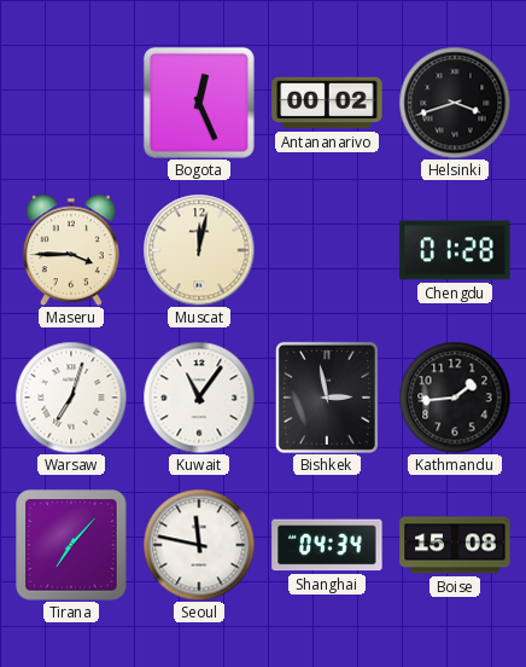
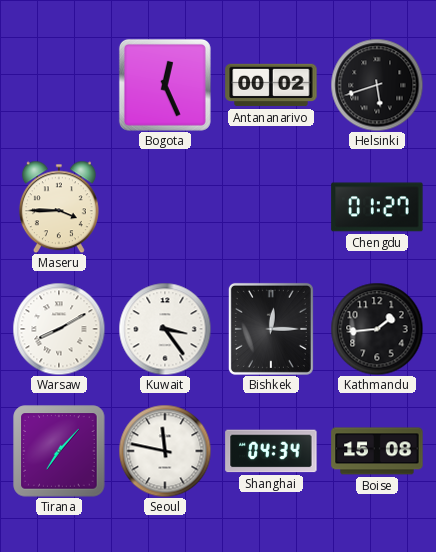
Helsinki: 3:42 -> 5:42 (377, 85)
Muscat: 12:02 -> none (199, 250)
Chengdu: 01:28 -> 01:27 (377, 207)
Warsaw: 7:03 -> 8:10 (59, 329)
Kuwait: 11:06 -> 3:24 (165, 329)
Bishkek: 2:58 -> 12:15 (271, 329)
